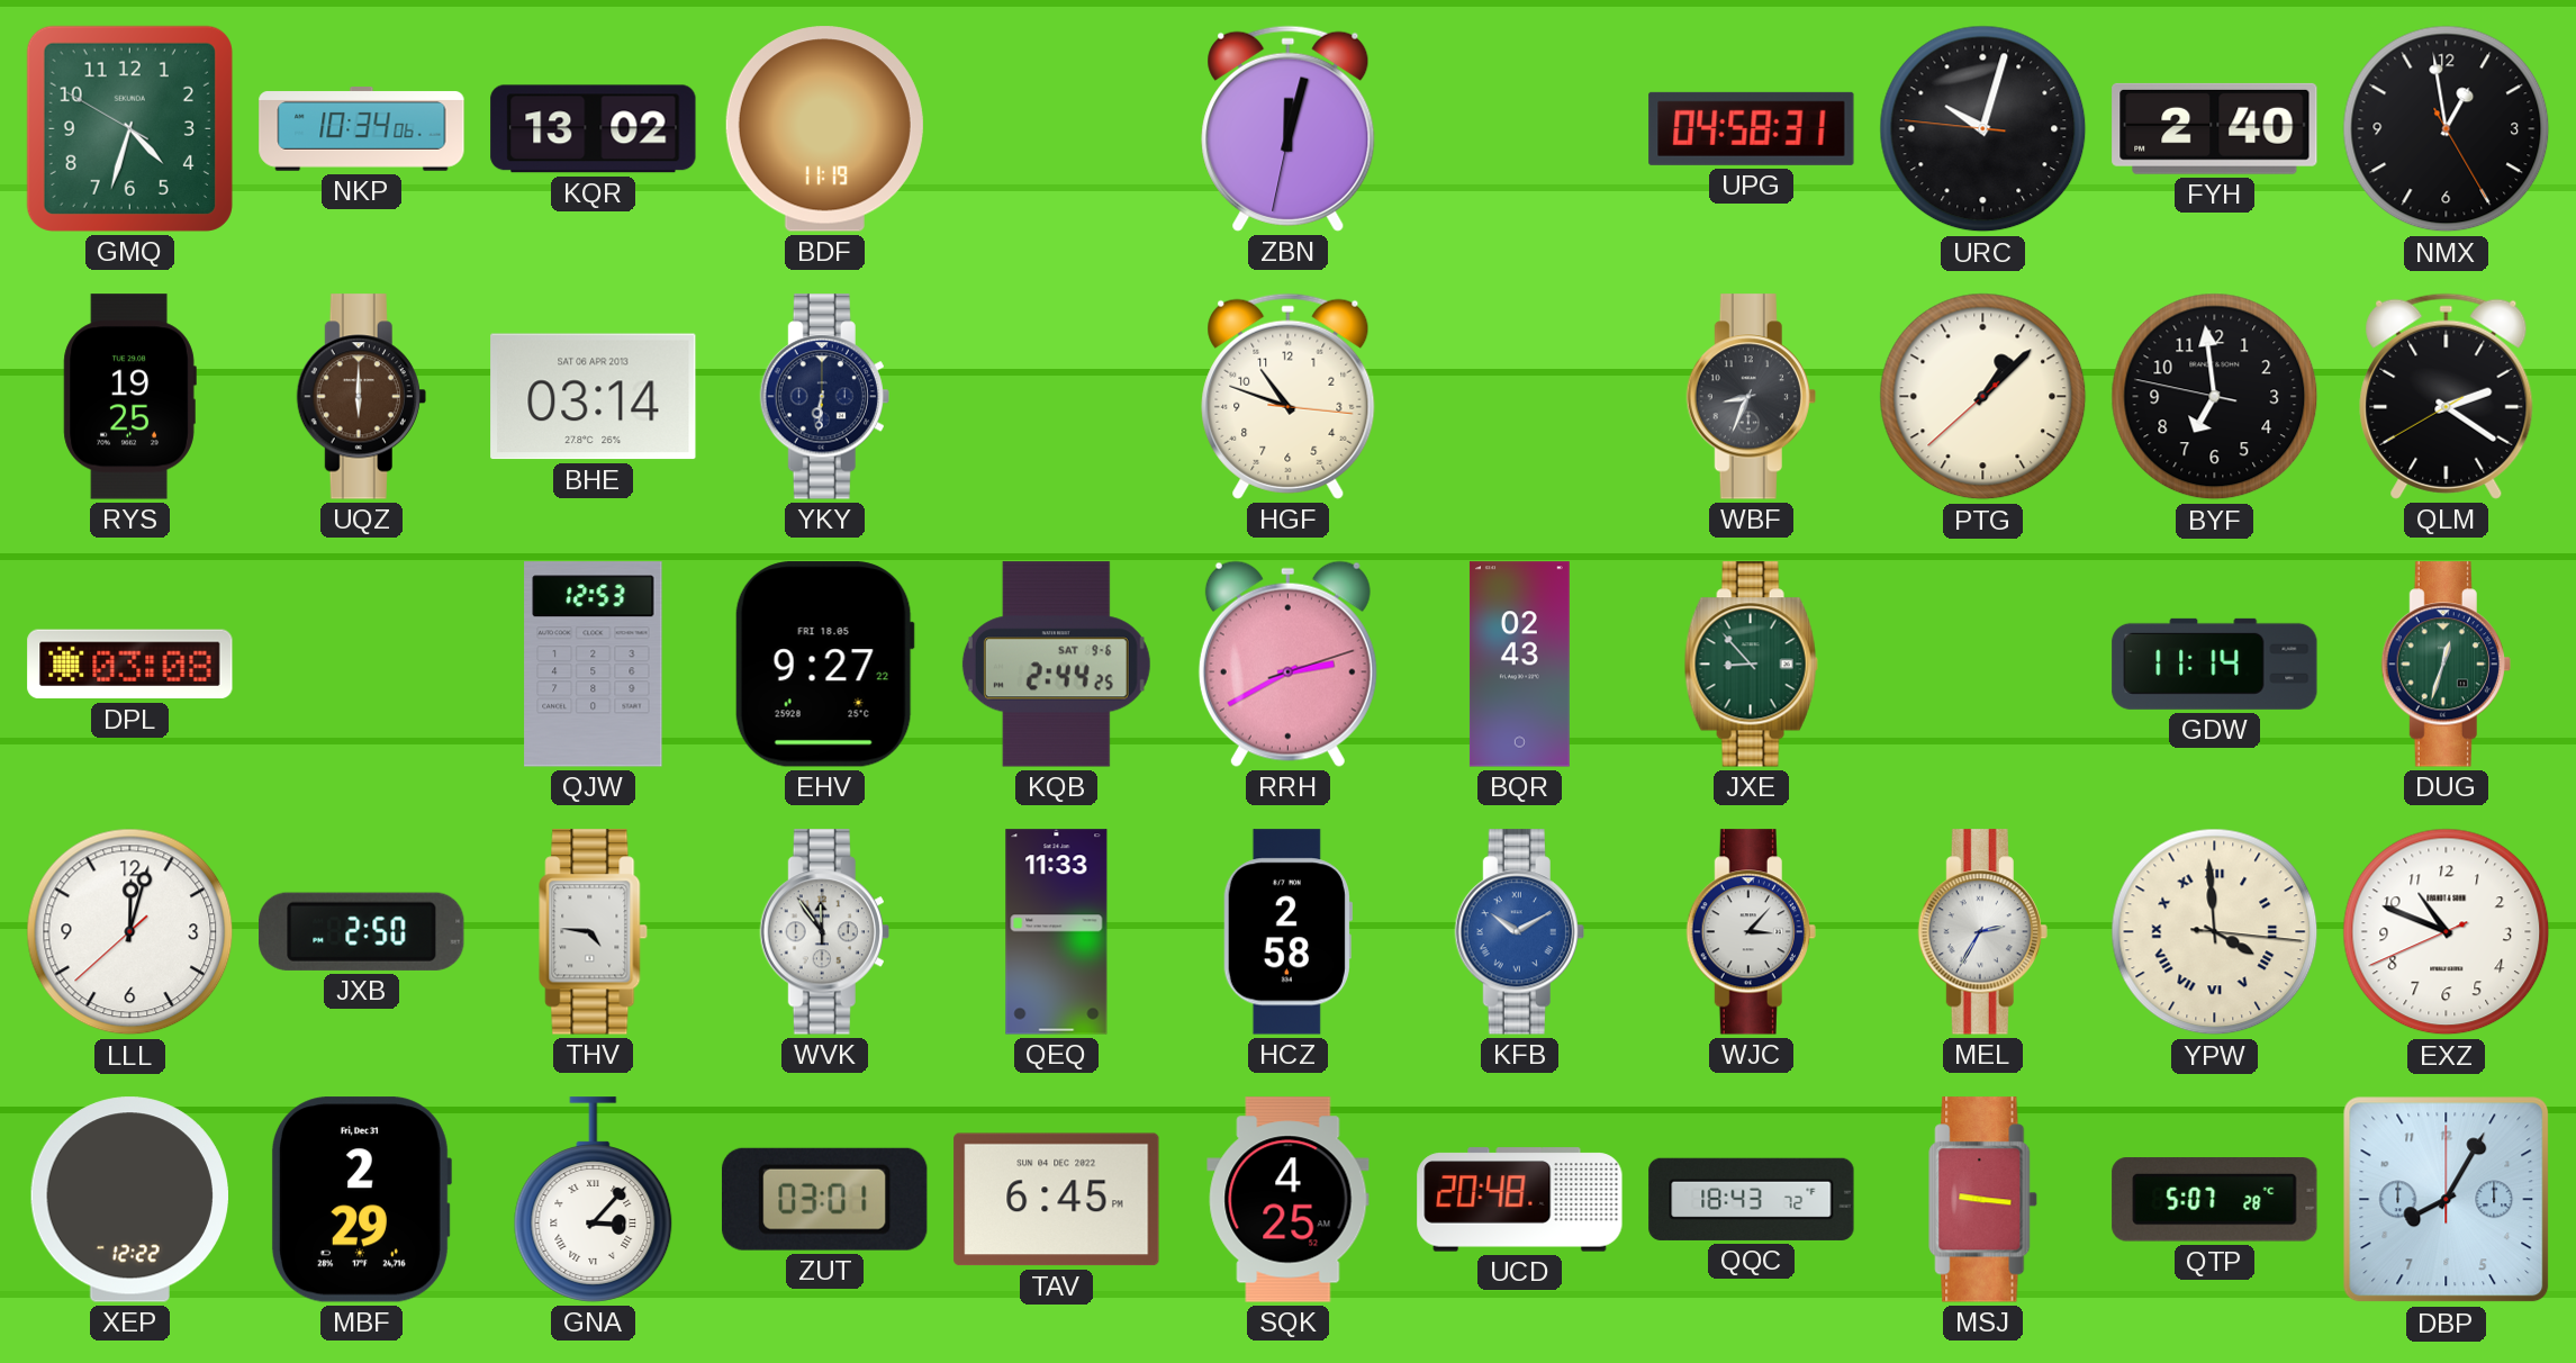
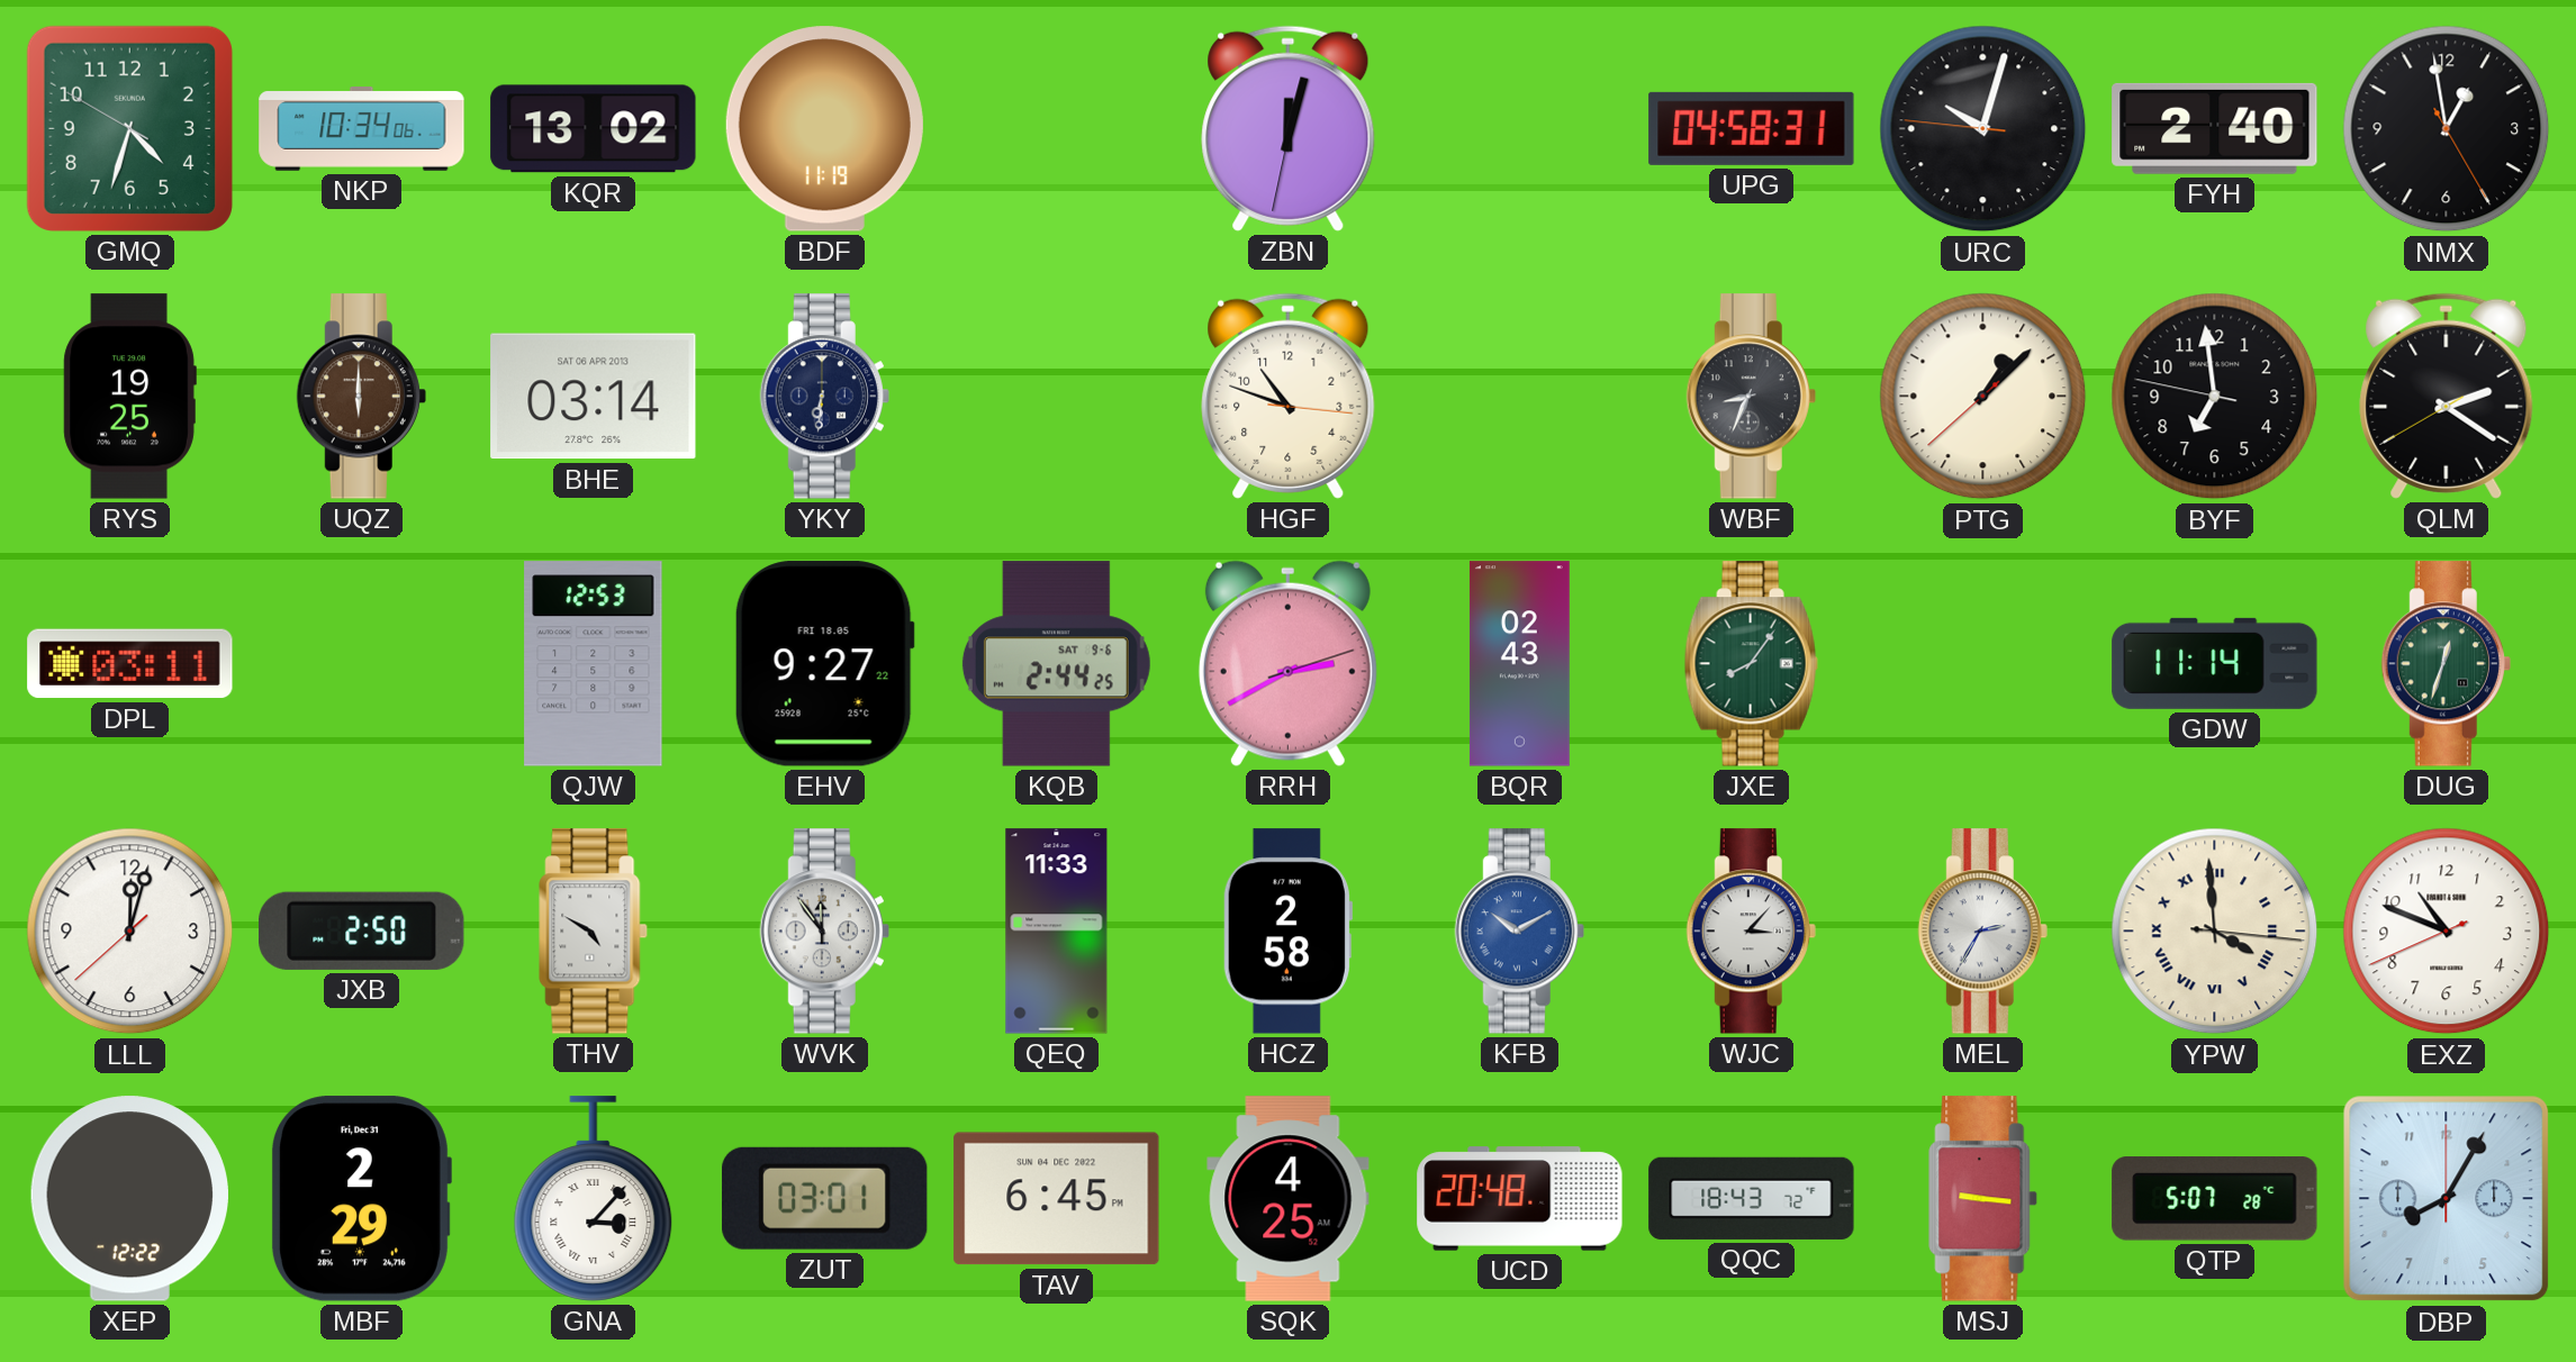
DPL: 03:08 -> 03:11 (130, 664)
JXE: 8:53 -> 8:06 (1751, 664)
THV: 4:46 -> 4:50 (594, 932)
